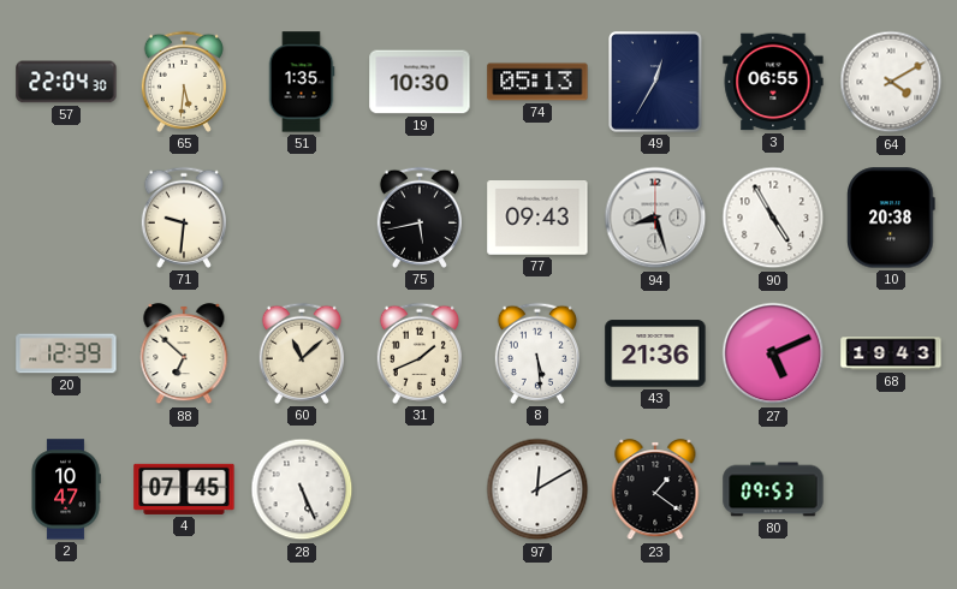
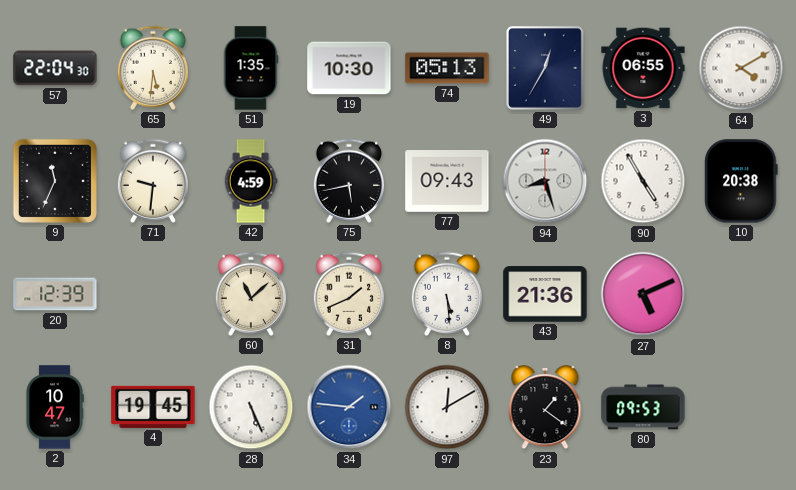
9: none -> 11:34 (55, 181)
42: none -> 4:59 (251, 181)
88: 6:52 -> none (184, 355)
68: 19:43 -> none (891, 353)
4: 07:45 -> 19:45 (153, 407)
34: none -> 1:46 (349, 407)
